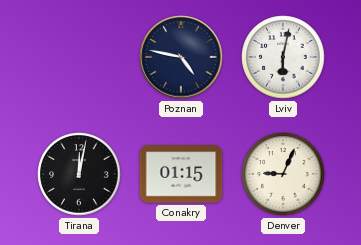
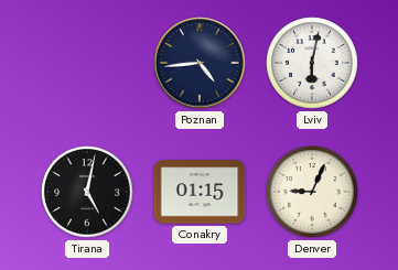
Poznan: 4:47 -> 4:44 (200, 63)
Tirana: 12:02 -> 5:02 (87, 192)
